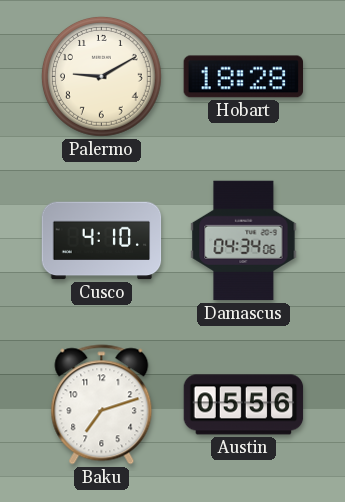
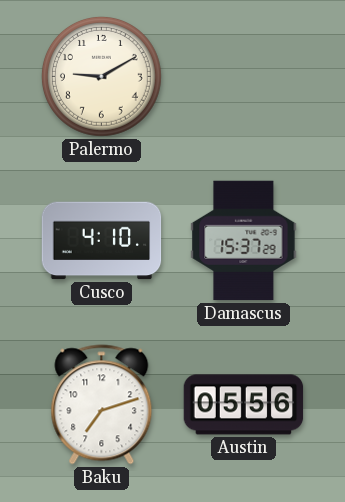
Hobart: 18:28 -> none (243, 77)
Damascus: 04:34 -> 15:37 (244, 241)
